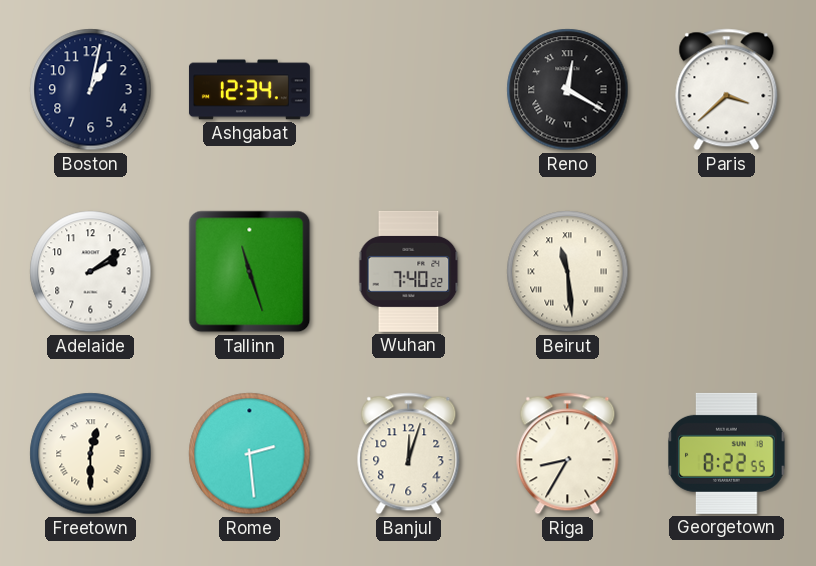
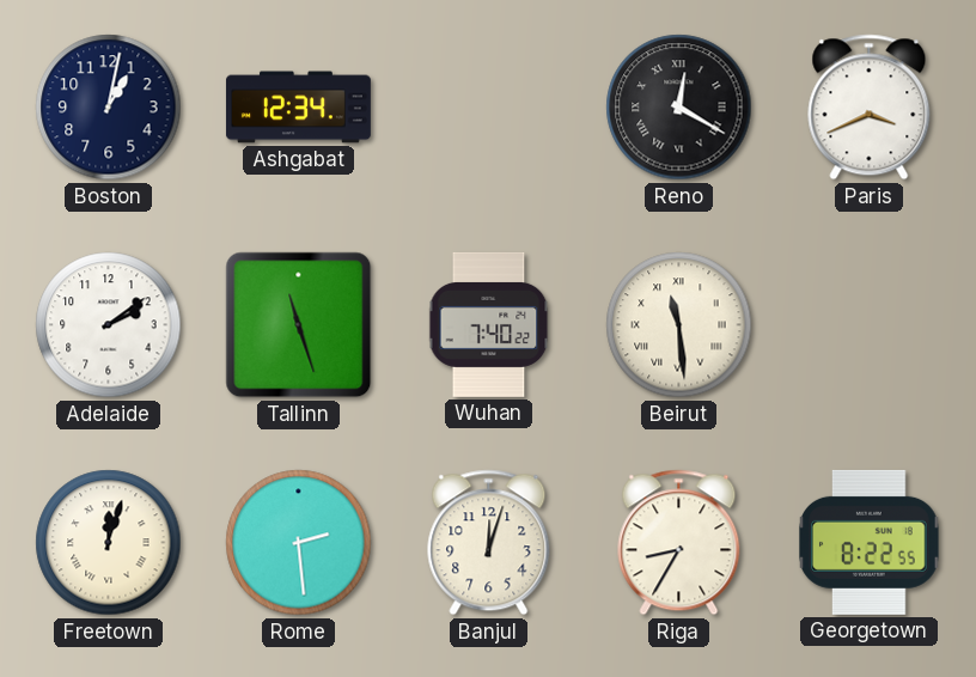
Paris: 3:38 -> 3:41 (870, 108)
Freetown: 12:30 -> 12:03 (109, 543)
